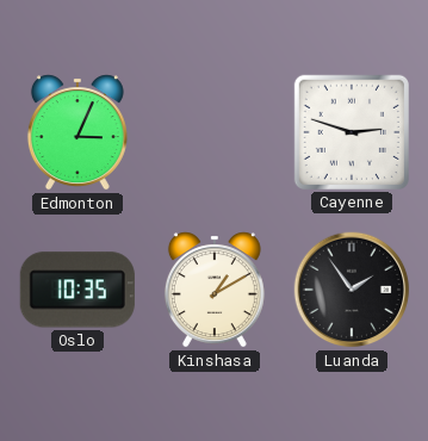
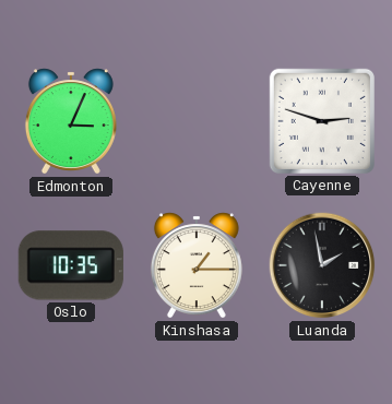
Kinshasa: 1:10 -> 1:15 (197, 265)
Luanda: 1:54 -> 1:58 (322, 265)
